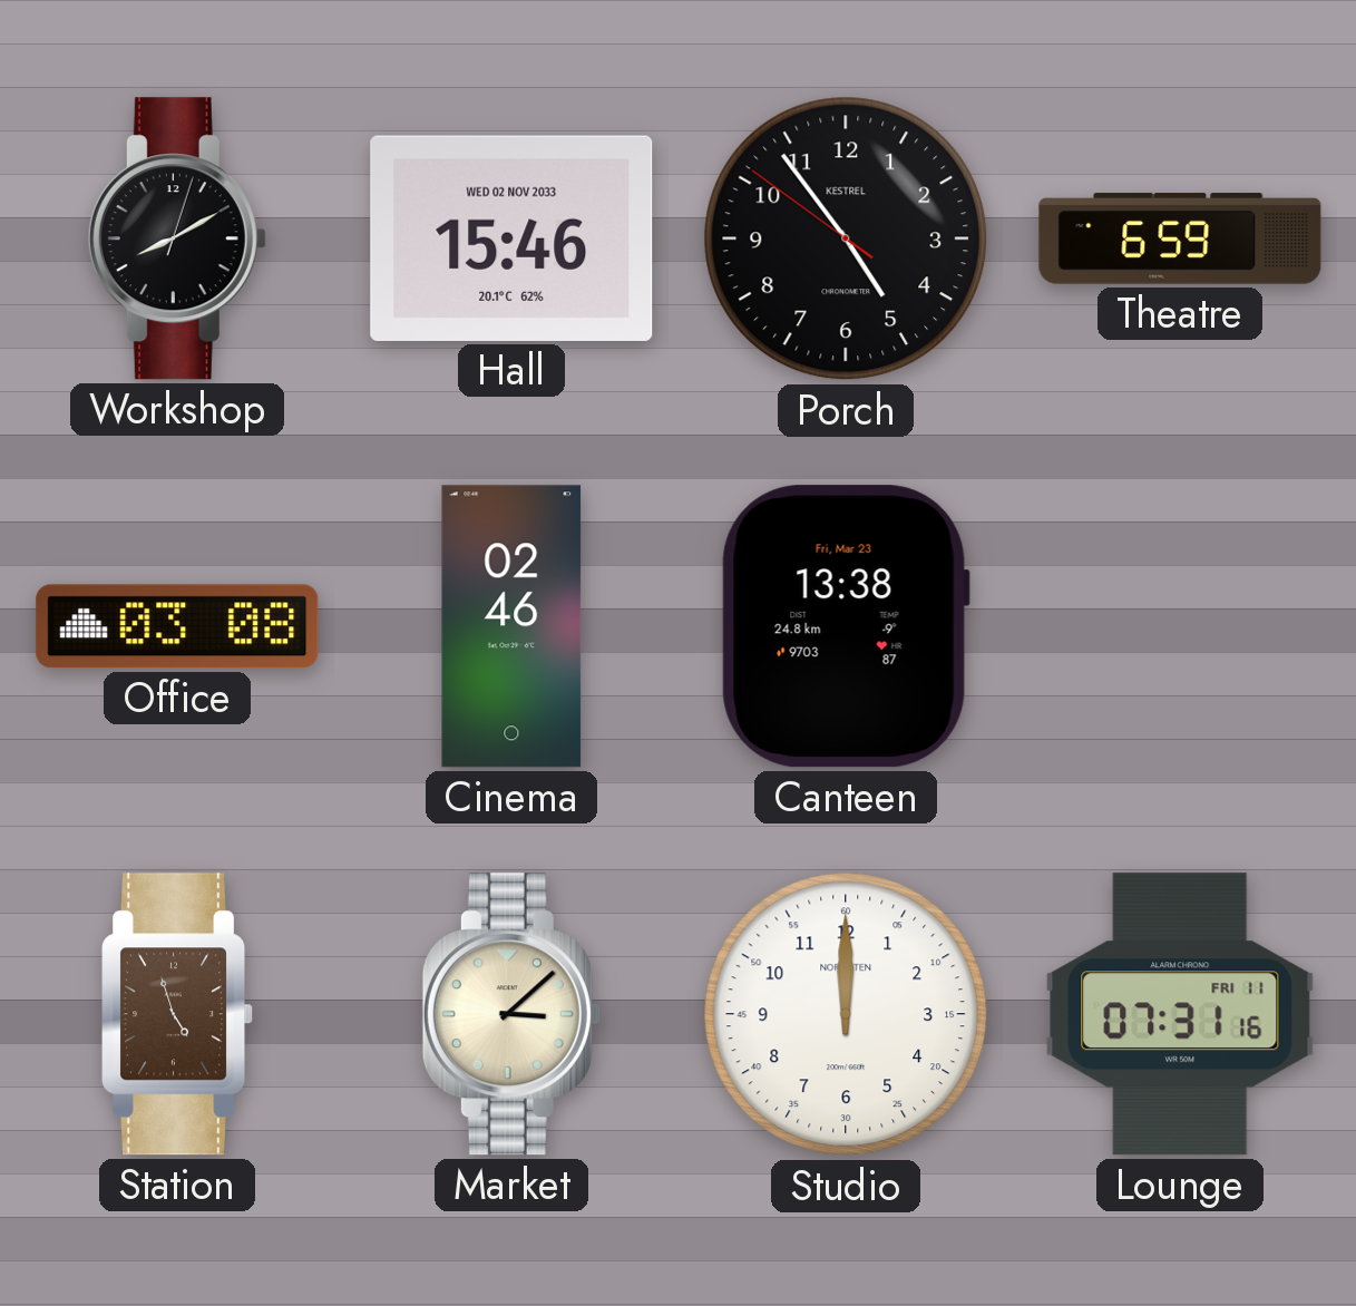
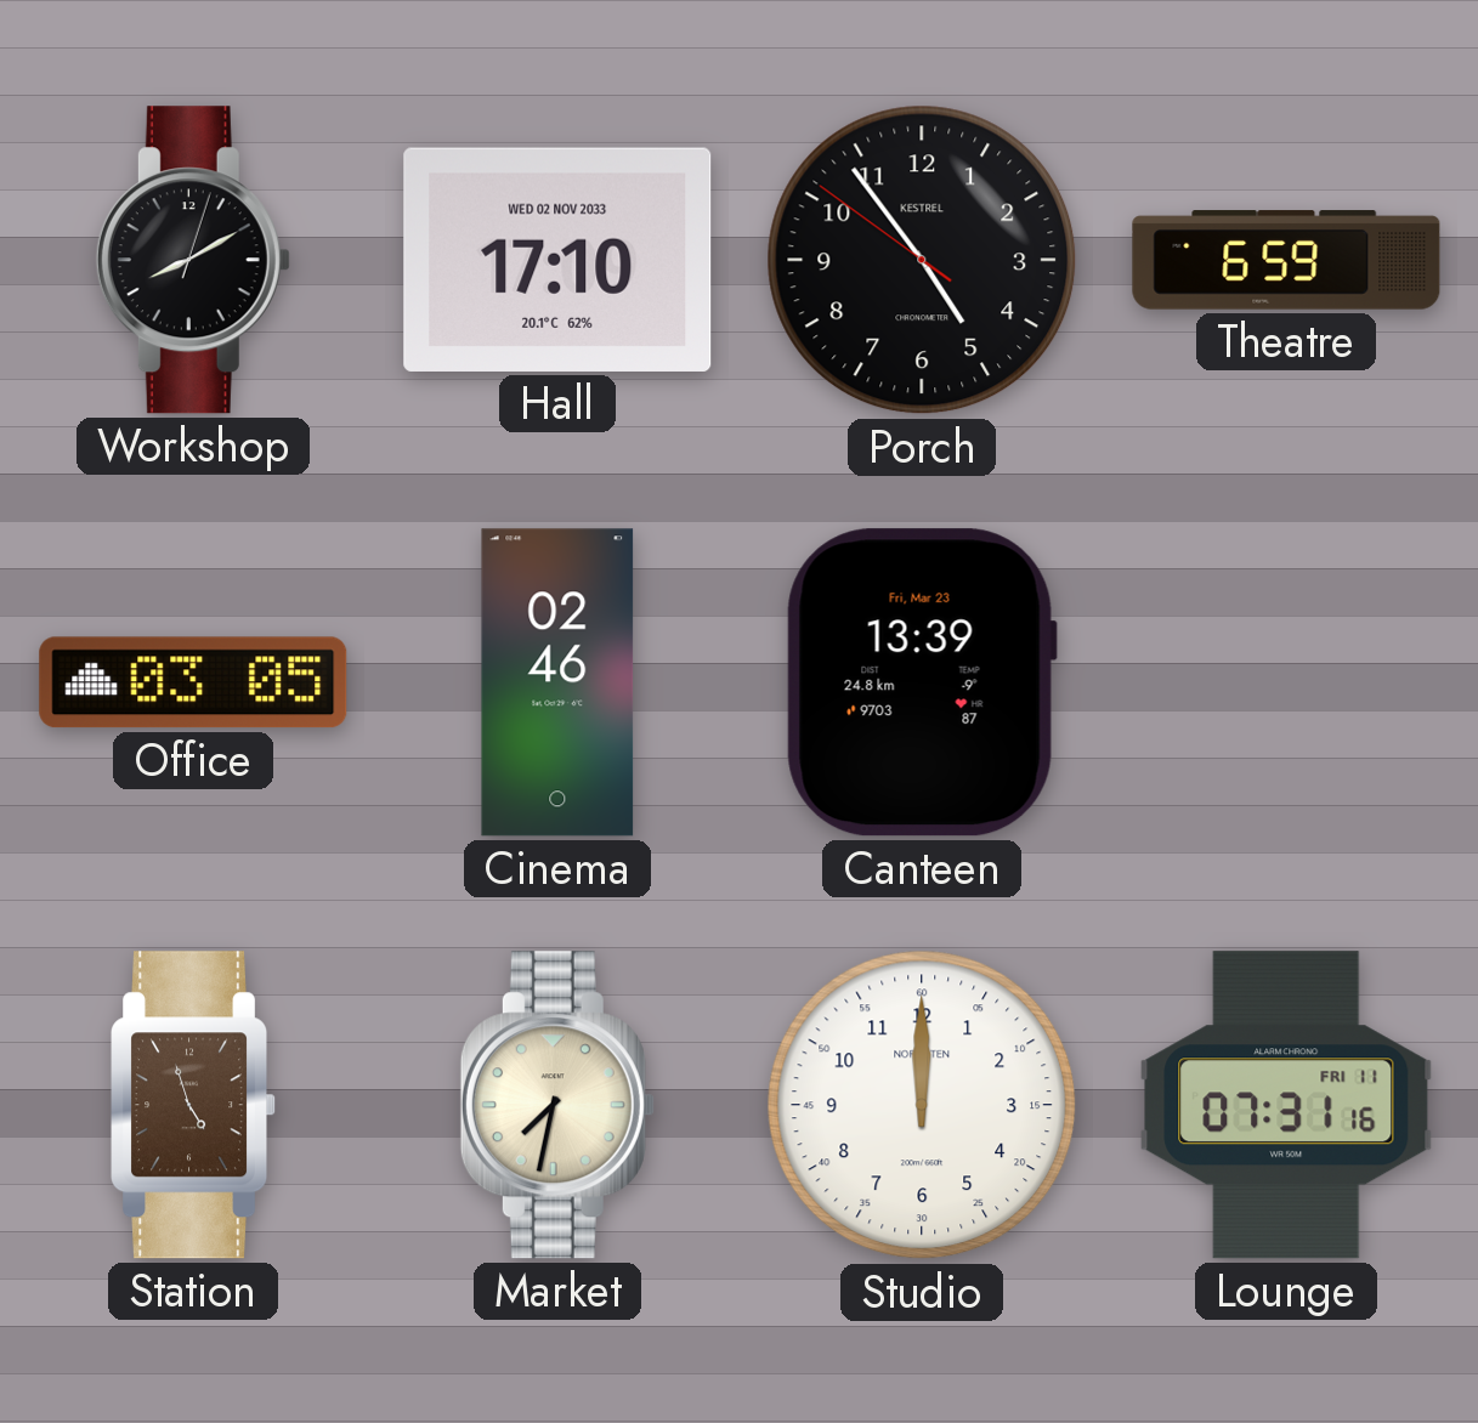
Hall: 15:46 -> 17:10 (557, 260)
Office: 03:08 -> 03:05 (193, 682)
Canteen: 13:38 -> 13:39 (922, 682)
Market: 3:08 -> 7:32 (557, 1105)
